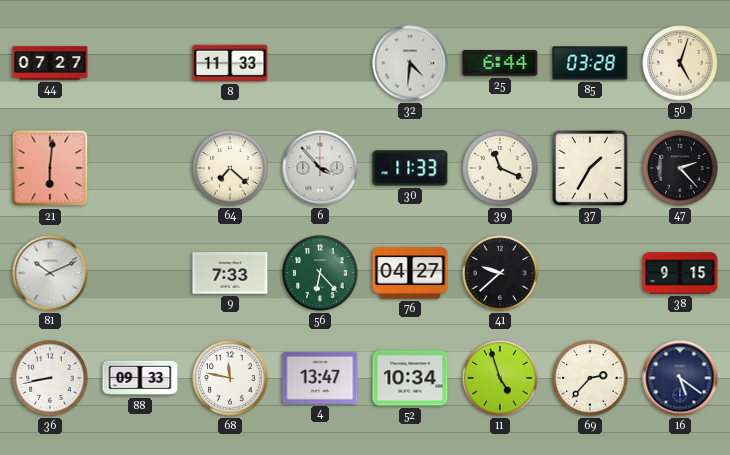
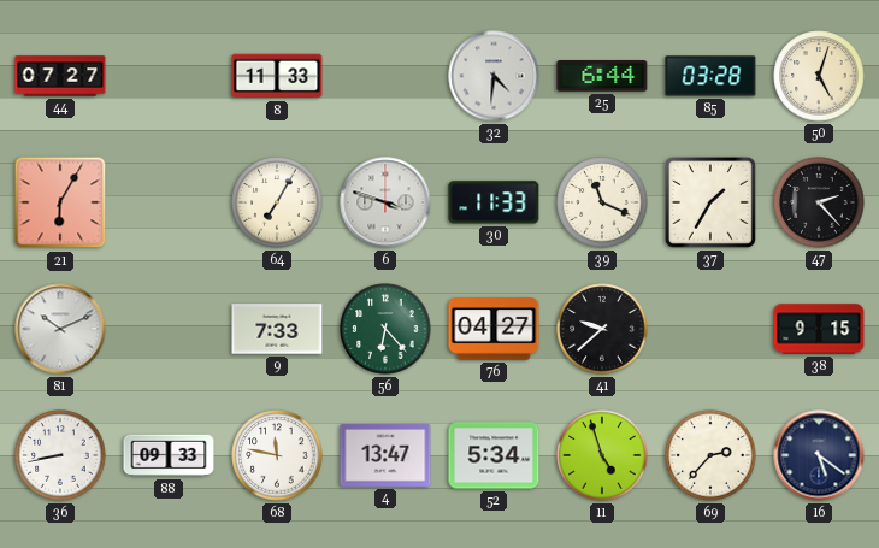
21: 6:01 -> 6:05 (60, 202)
64: 7:22 -> 7:05 (277, 202)
6: 3:53 -> 3:48 (385, 202)
52: 10:34 -> 5:34 (494, 455)
